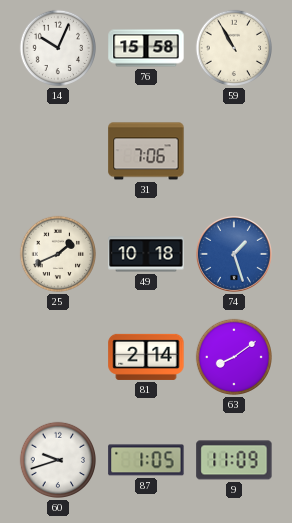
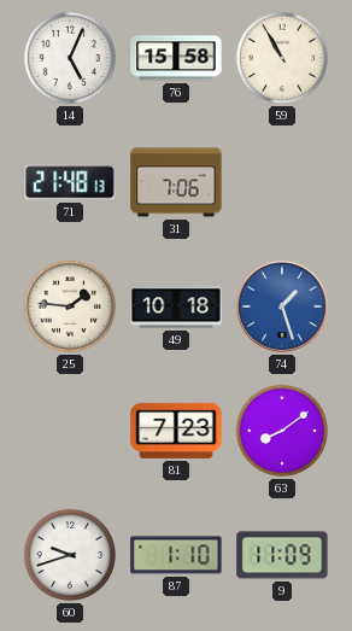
14: 10:04 -> 5:04 (70, 58)
71: none -> 21:48 (70, 182)
25: 1:41 -> 1:46 (70, 306)
81: 2:14 -> 7:23 (176, 431)
87: 1:05 -> 1:10 (176, 555)
